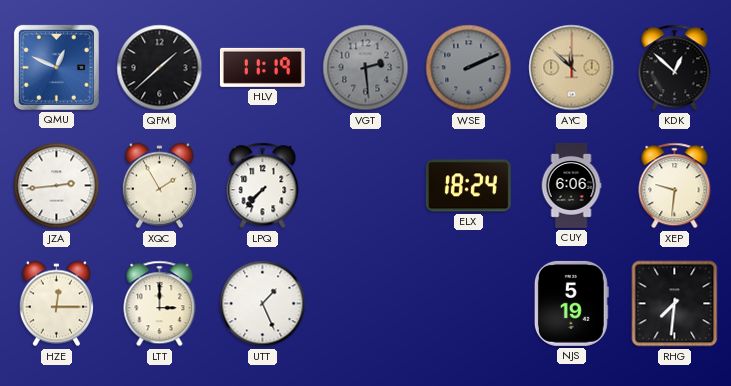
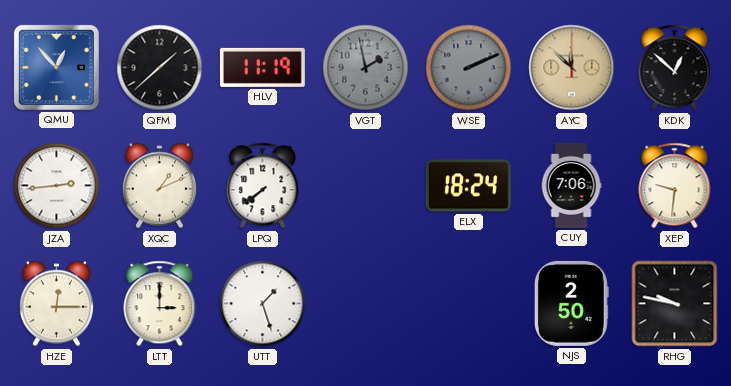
QMU: 12:49 -> 12:53 (56, 67)
VGT: 2:29 -> 1:58 (366, 68)
XQC: 1:55 -> 1:11 (159, 186)
LPQ: 7:37 -> 7:39 (263, 186)
CUY: 6:06 -> 7:06 (571, 185)
UTT: 1:26 -> 1:27 (263, 304)
NJS: 5:19 -> 2:50 (571, 303)
RHG: 7:31 -> 9:47 (675, 304)
